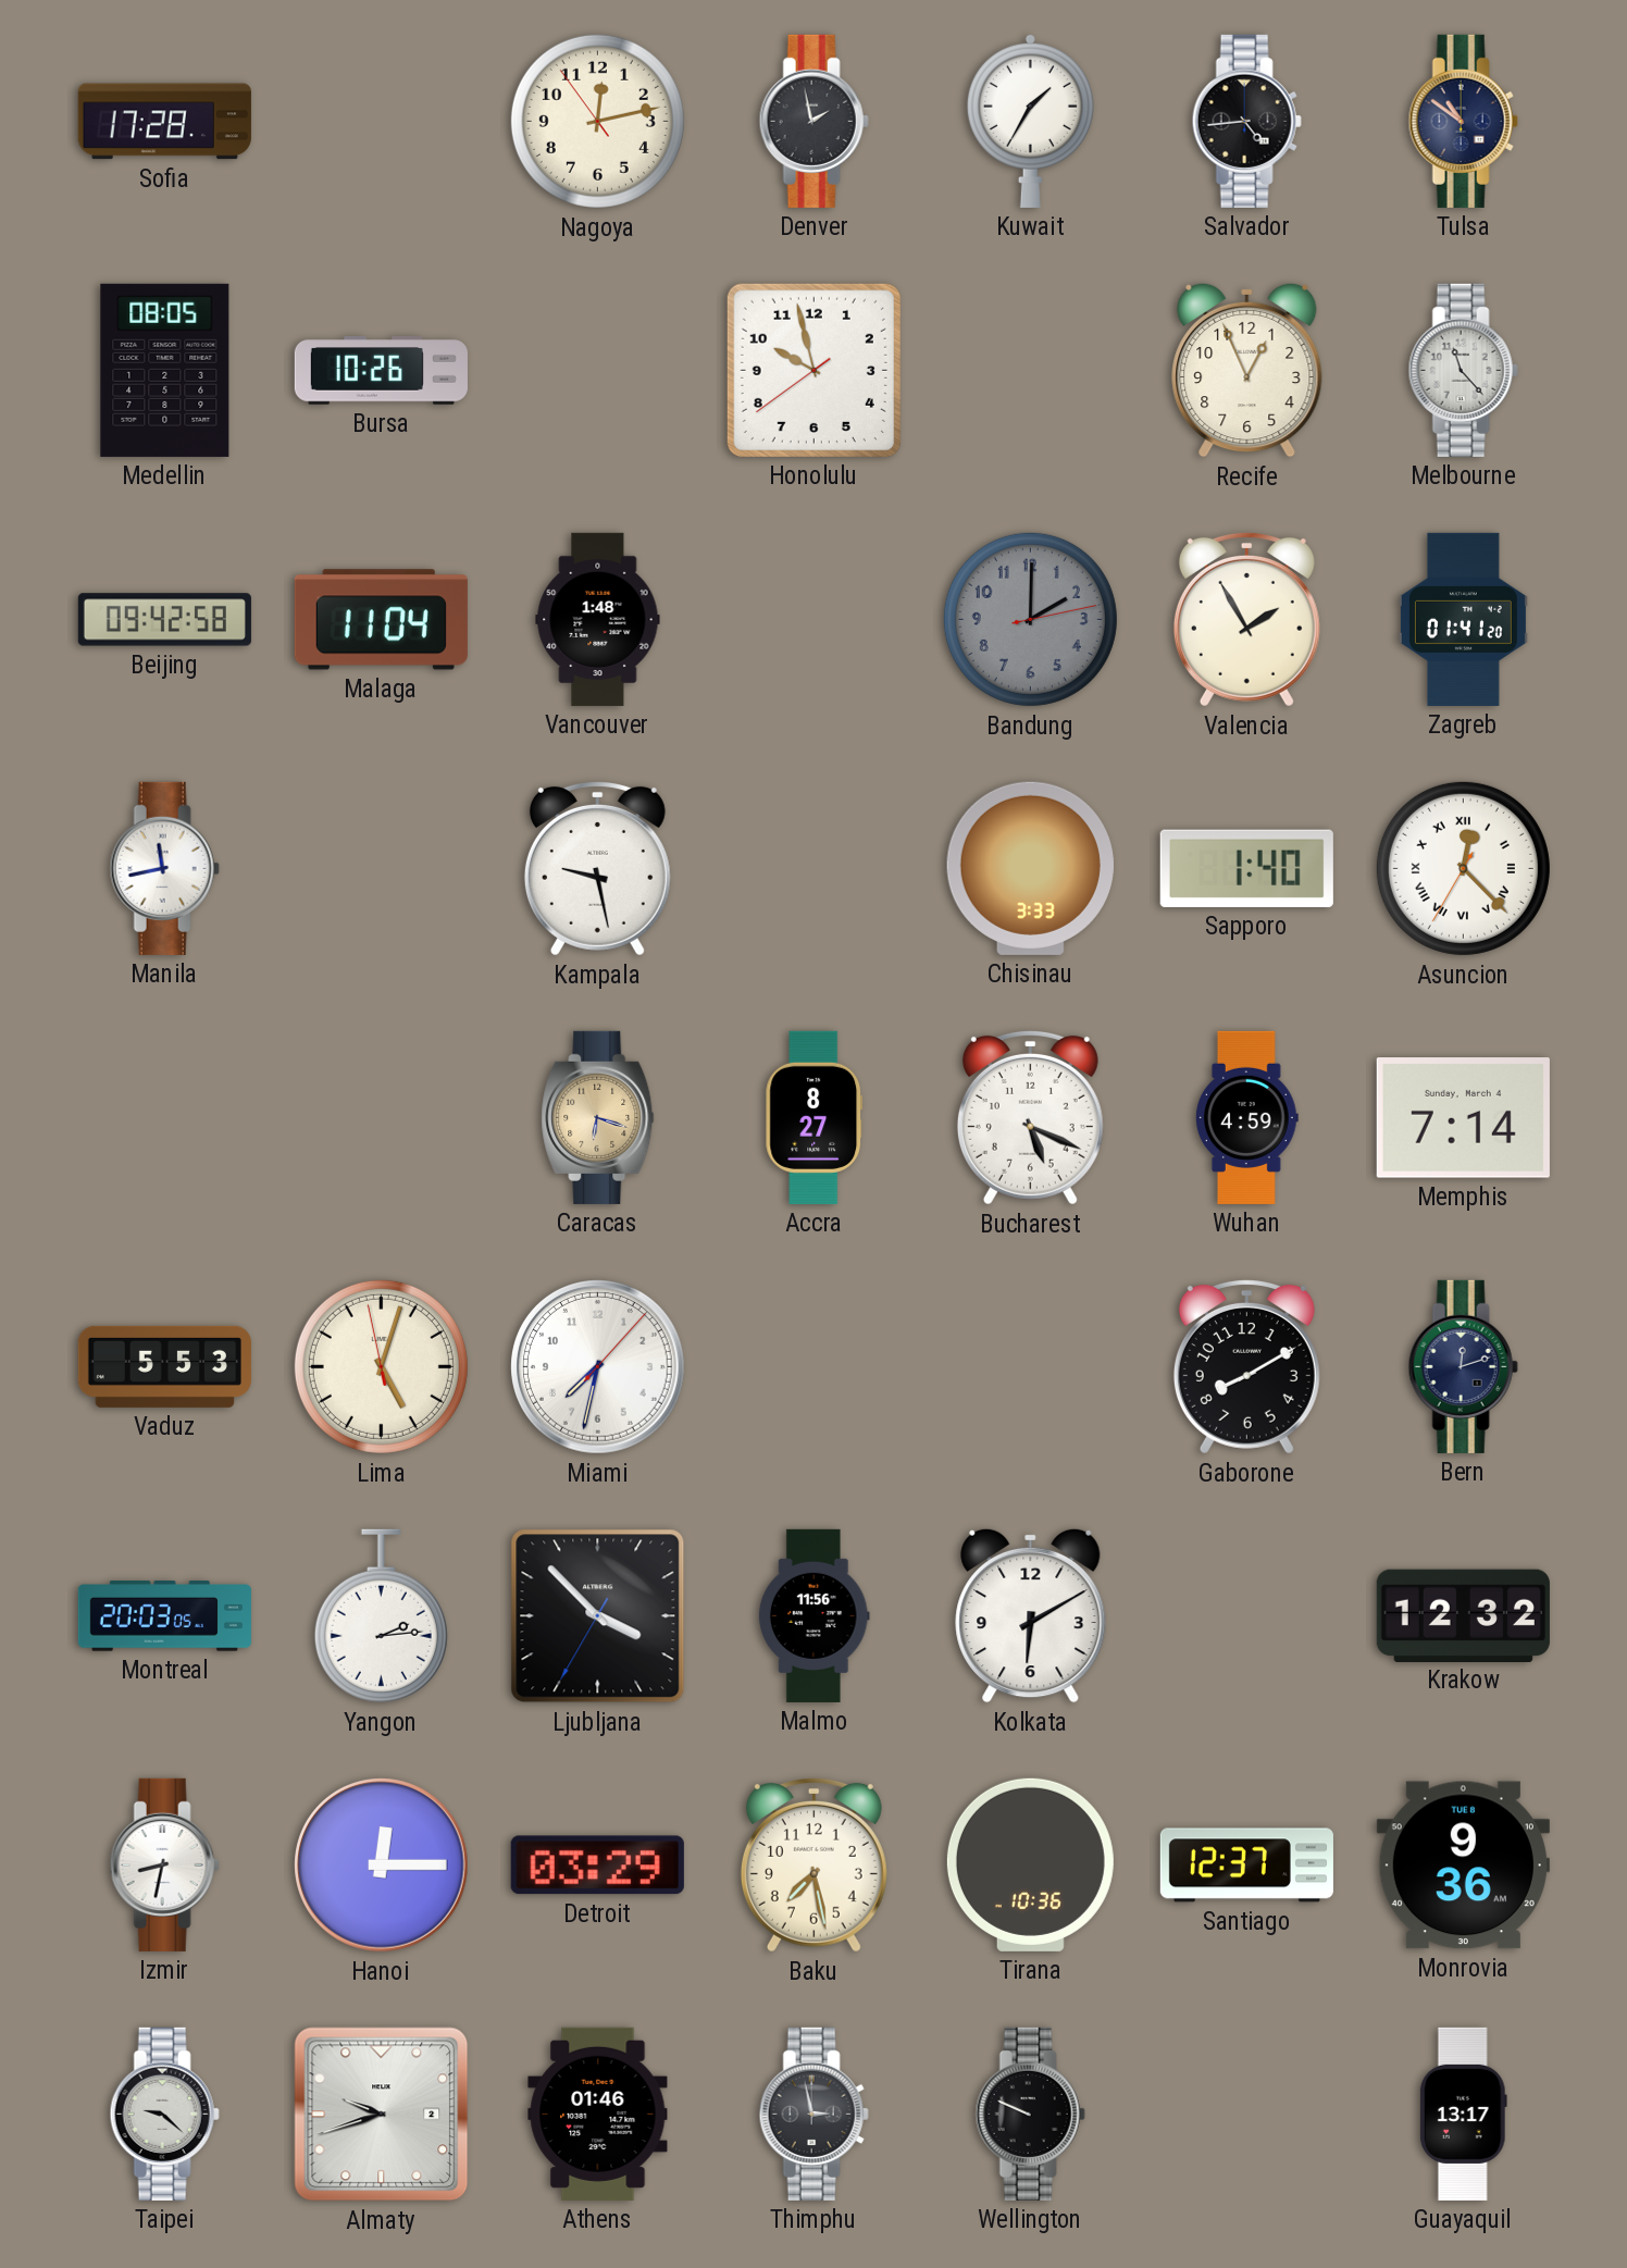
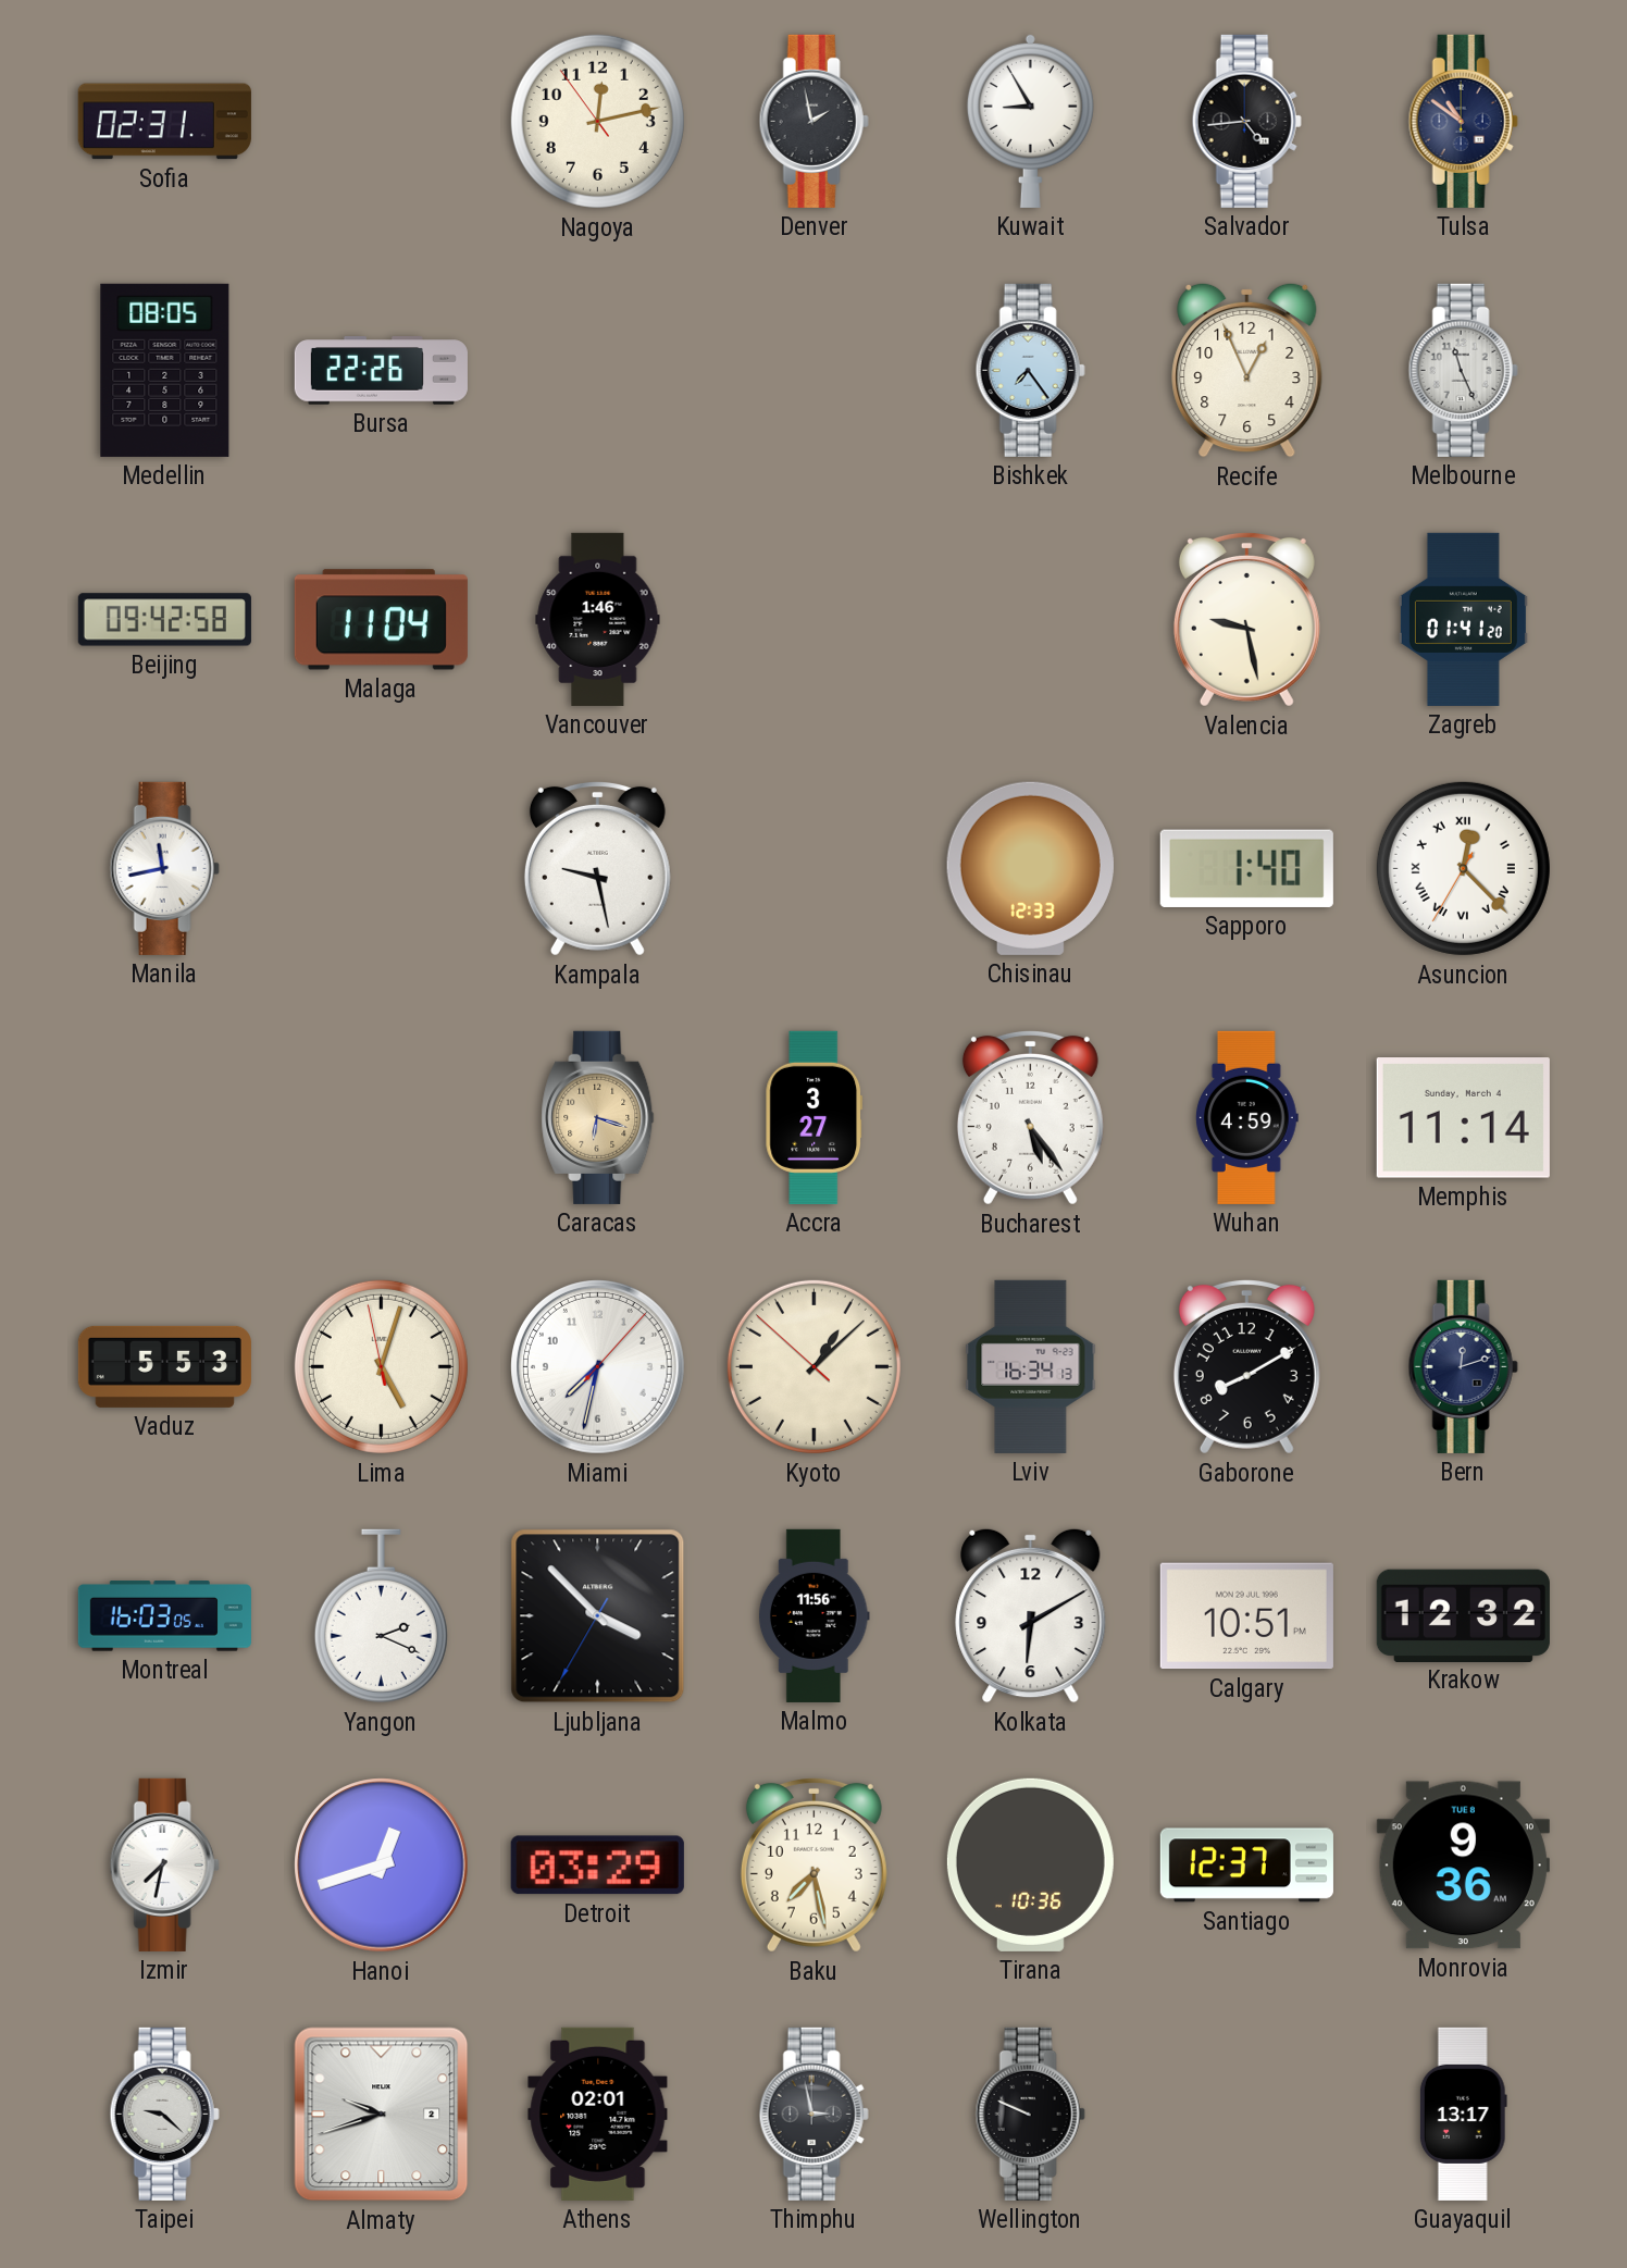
Sofia: 17:28 -> 02:31 (164, 122)
Kuwait: 1:35 -> 8:55 (1030, 121)
Bursa: 10:26 -> 22:26 (381, 371)
Honolulu: 9:57 -> none (813, 370)
Bishkek: none -> 7:24 (1030, 370)
Melbourne: 11:23 -> 11:26 (1463, 370)
Vancouver: 1:48 -> 1:46 (598, 619)
Bandung: 2:00 -> none (1030, 619)
Valencia: 1:55 -> 9:28 (1246, 619)
Chisinau: 3:33 -> 12:33 (1030, 868)
Accra: 8:27 -> 3:27 (815, 1117)
Bucharest: 5:19 -> 5:24 (1030, 1117)
Memphis: 7:14 -> 11:14 (1463, 1118)
Kyoto: none -> 1:07 (813, 1366)
Lviv: none -> 16:34 (1031, 1366)
Montreal: 20:03 -> 16:03 (164, 1616)
Yangon: 2:14 -> 2:19 (381, 1616)
Calgary: none -> 10:51 (1246, 1616)
Izmir: 8:32 -> 7:32 (164, 1864)
Hanoi: 12:15 -> 12:42 (382, 1866)
Athens: 01:46 -> 02:01 (598, 2114)
